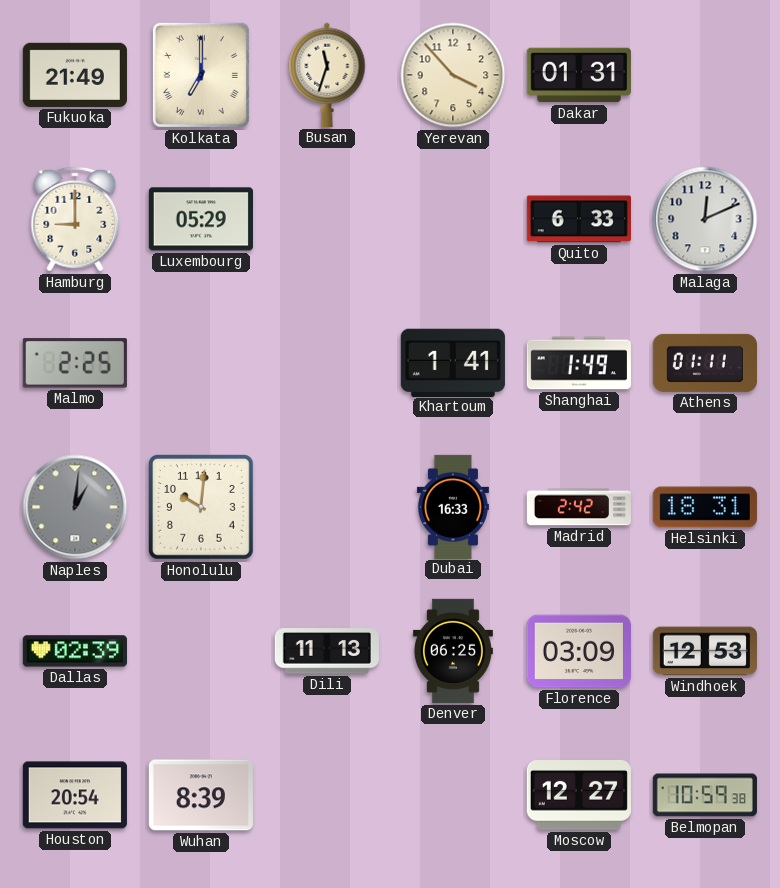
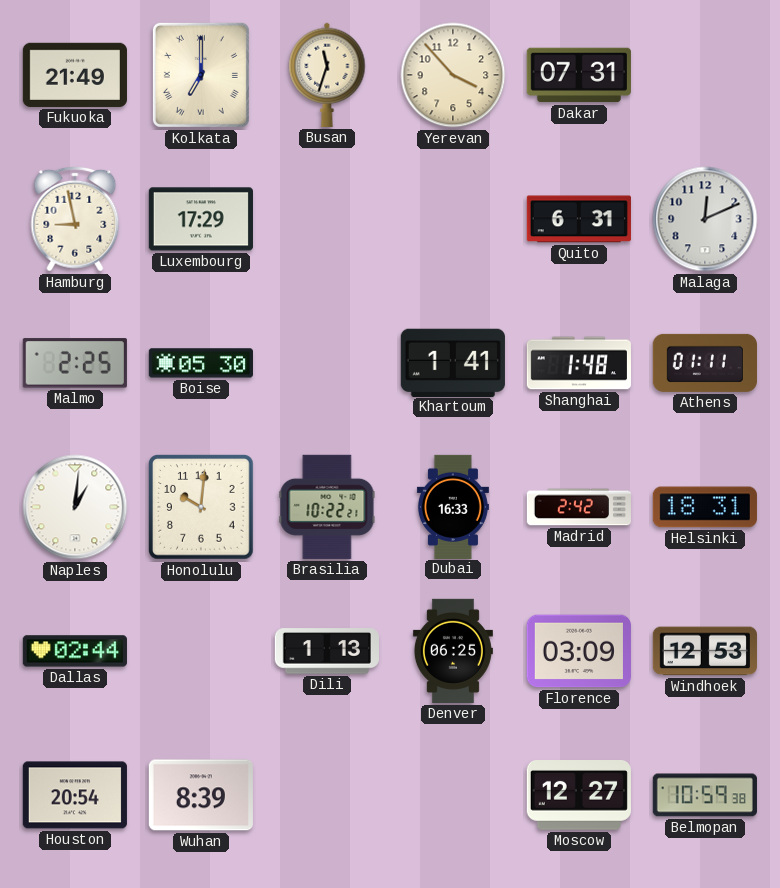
Dakar: 01:31 -> 07:31 (579, 75)
Hamburg: 9:00 -> 8:58 (75, 219)
Luxembourg: 05:29 -> 17:29 (201, 219)
Quito: 6:33 -> 6:31 (579, 219)
Boise: none -> 05:30 (201, 363)
Shanghai: 1:49 -> 1:48 (579, 363)
Naples dial: grey -> white (75, 507)
Brasilia: none -> 10:22 (327, 507)
Dallas: 02:39 -> 02:44 (75, 651)
Dili: 11:13 -> 1:13 (327, 651)
